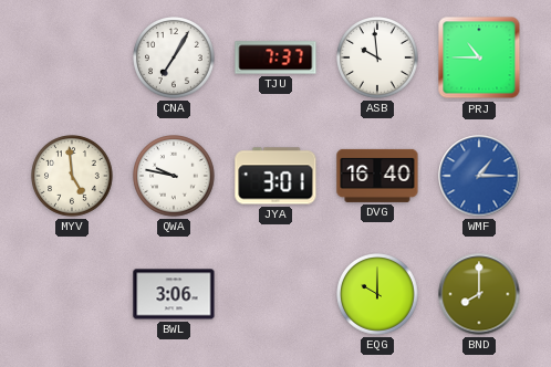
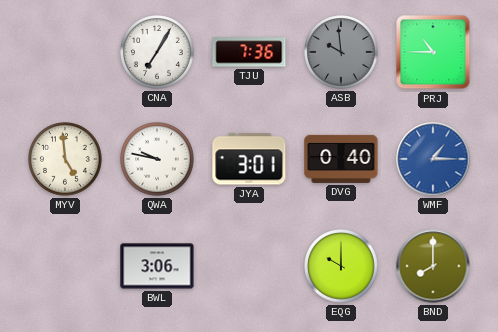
TJU: 7:37 -> 7:36 (249, 52)
ASB dial: white -> grey (341, 52)
DVG: 16:40 -> 0:40 (341, 159)
